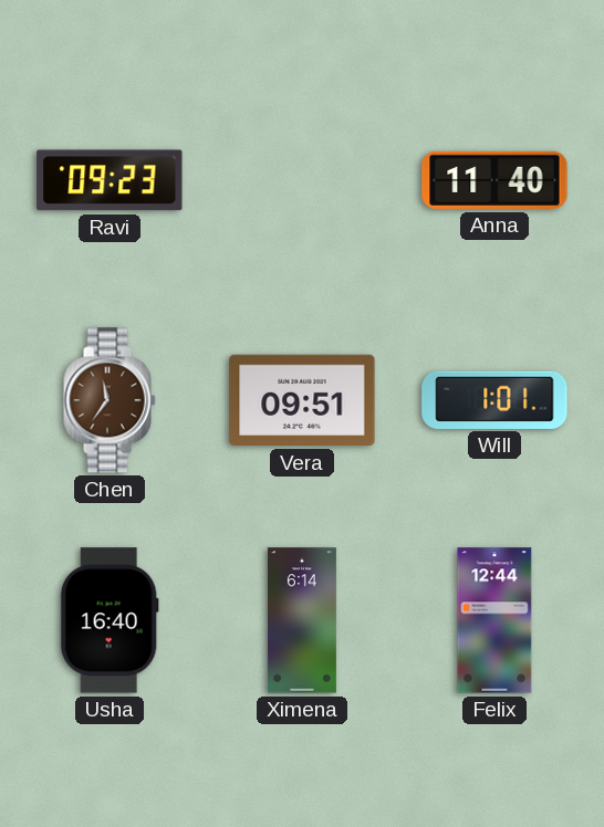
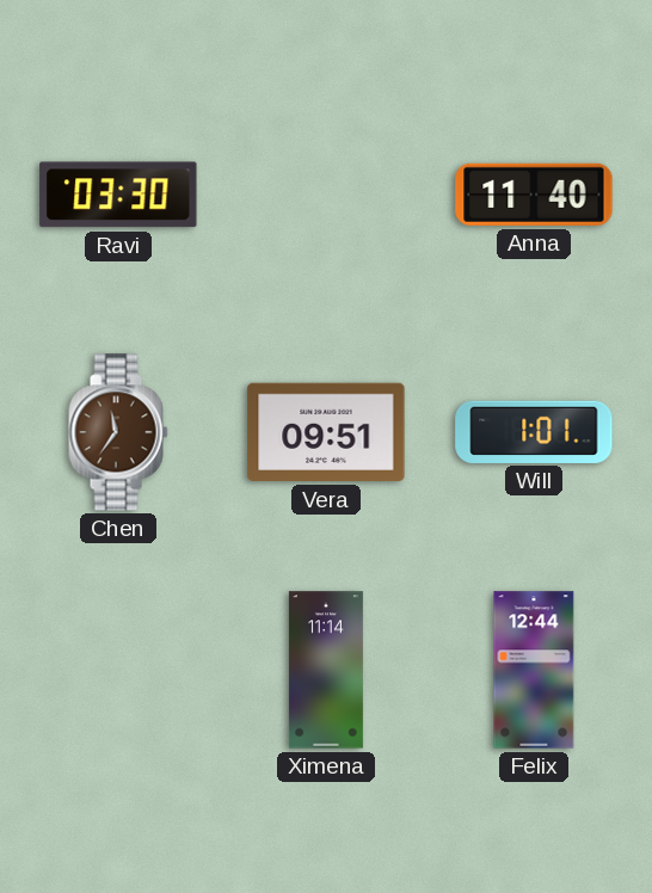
Ravi: 09:23 -> 03:30 (118, 195)
Usha: 16:40 -> none (110, 620)
Ximena: 6:14 -> 11:14 (326, 670)
